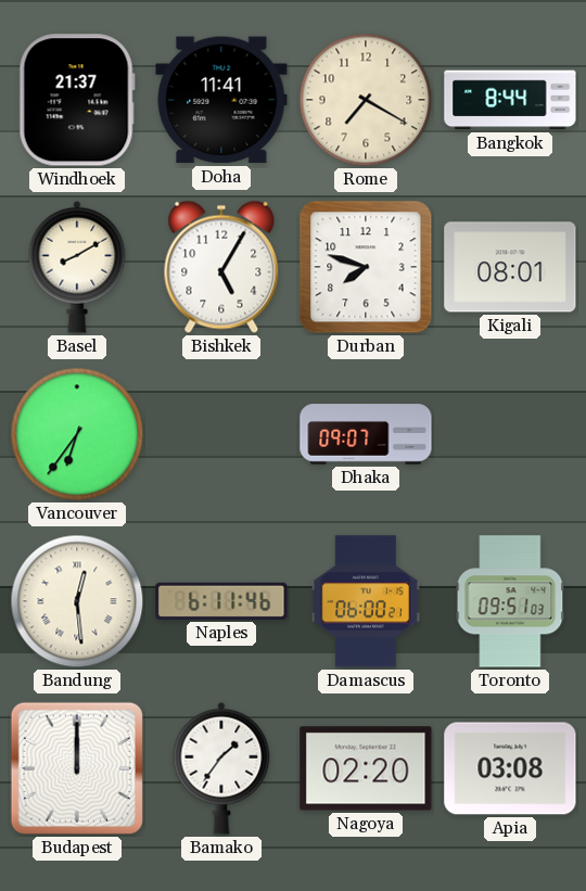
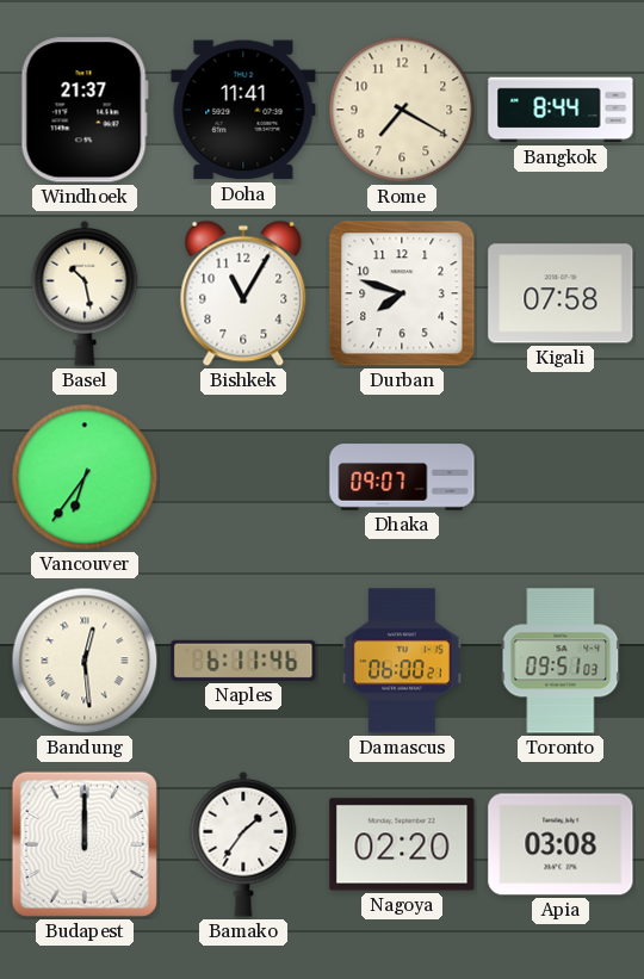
Basel: 8:10 -> 10:28 (85, 293)
Bishkek: 5:05 -> 11:05 (243, 293)
Kigali: 08:01 -> 07:58 (561, 293)
